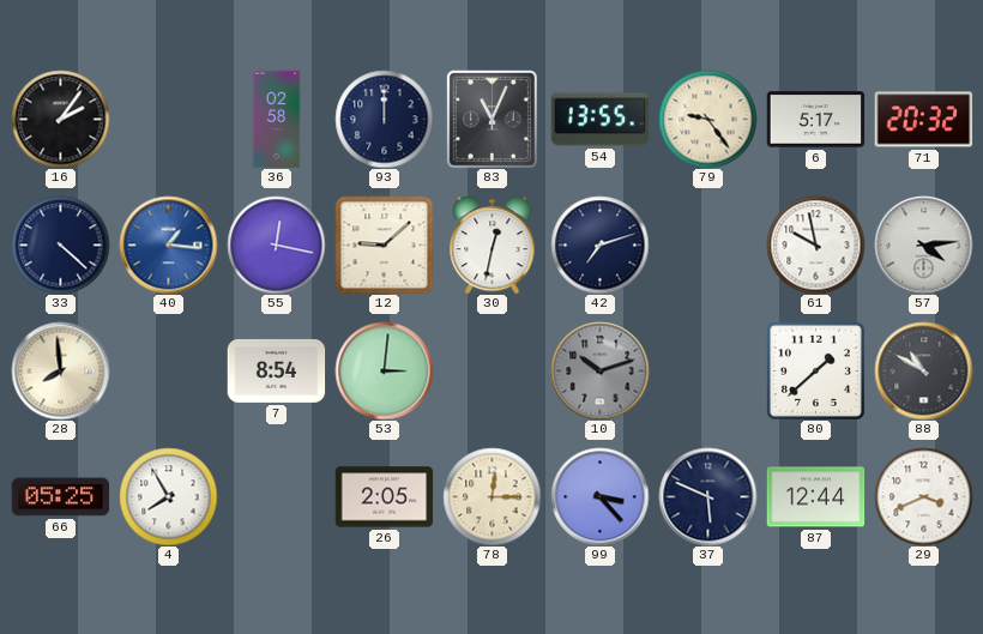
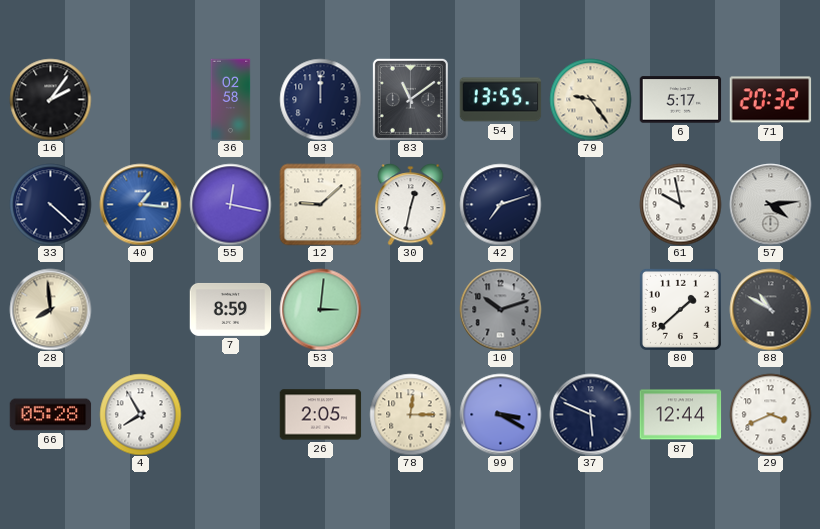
83: 11:04 -> 11:09 (410, 99)
7: 8:54 -> 8:59 (230, 309)
66: 05:25 -> 05:28 (50, 415)
99: 3:23 -> 3:20 (500, 414)
